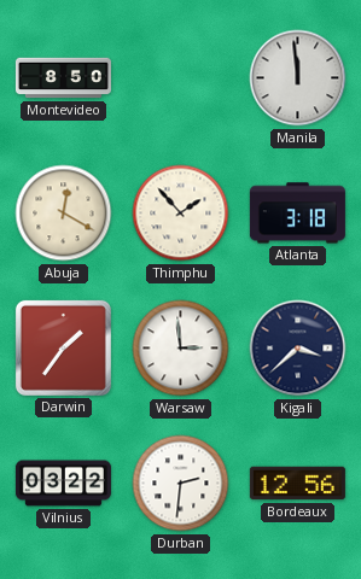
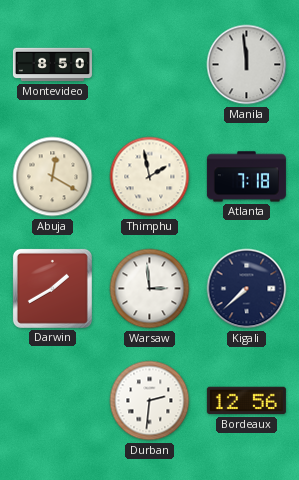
Thimphu: 1:53 -> 1:58 (150, 177)
Atlanta: 3:18 -> 7:18 (246, 177)
Darwin: 1:36 -> 1:40 (52, 288)
Kigali: 3:38 -> 7:38 (247, 289)
Vilnius: 03:22 -> none (63, 484)
